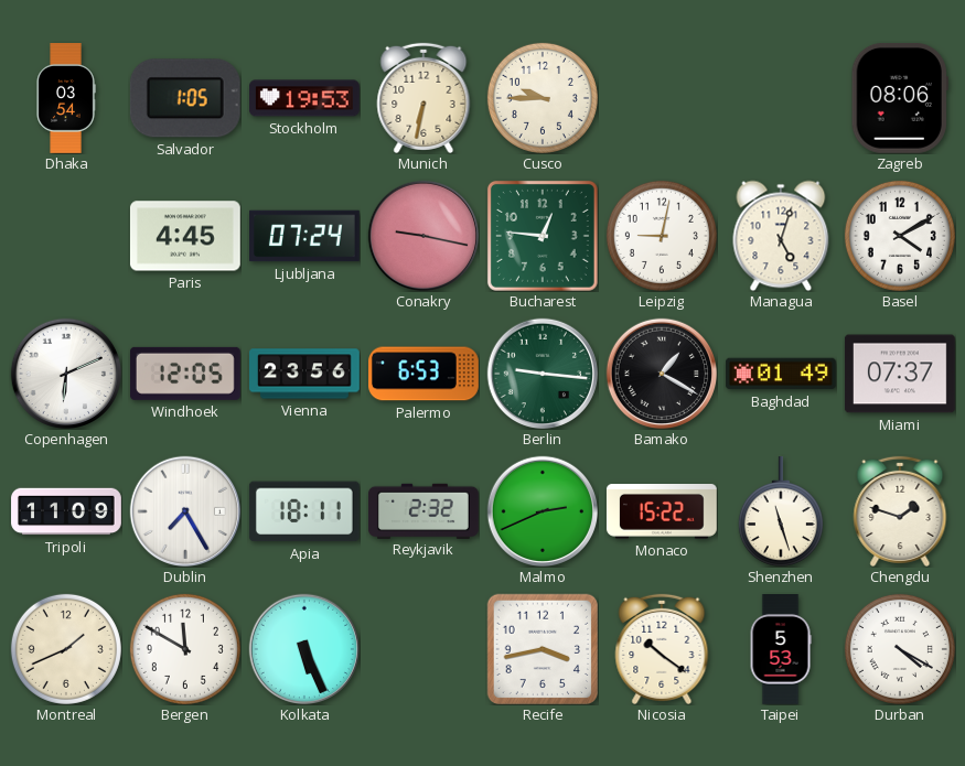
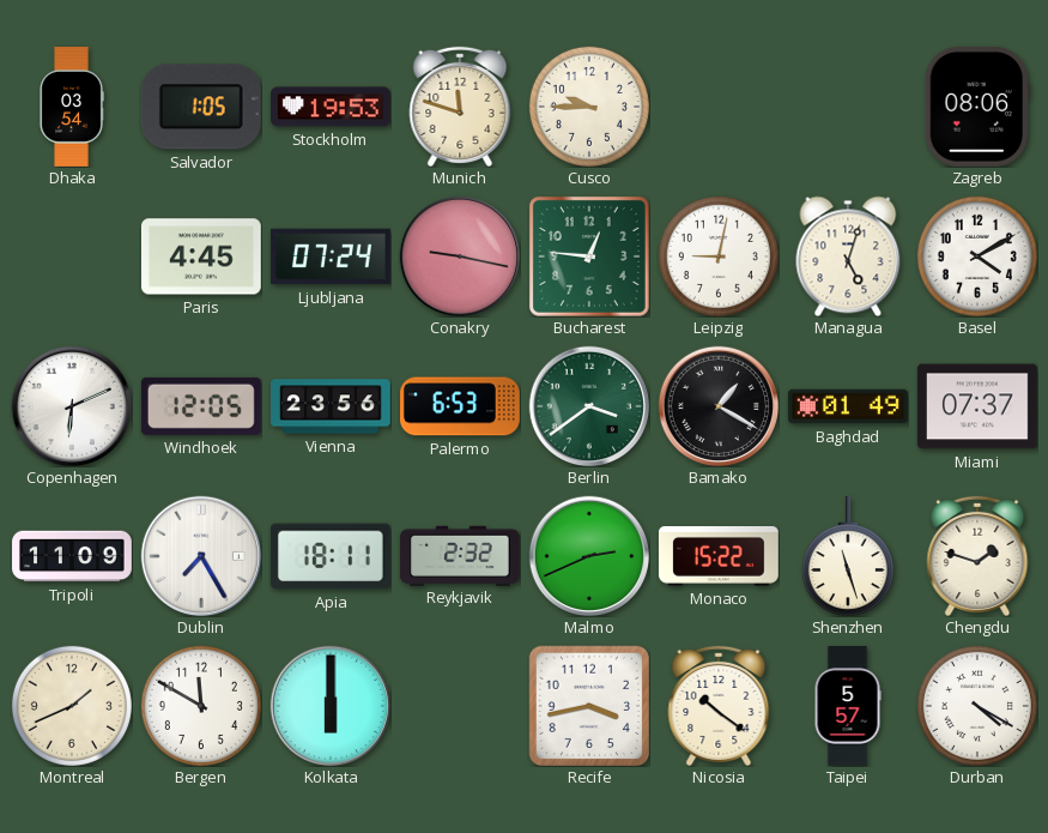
Munich: 6:32 -> 11:48 (460, 107)
Berlin: 9:16 -> 3:39 (589, 406)
Kolkata: 5:26 -> 6:00 (331, 706)
Taipei: 5:53 -> 5:57 (848, 707)
